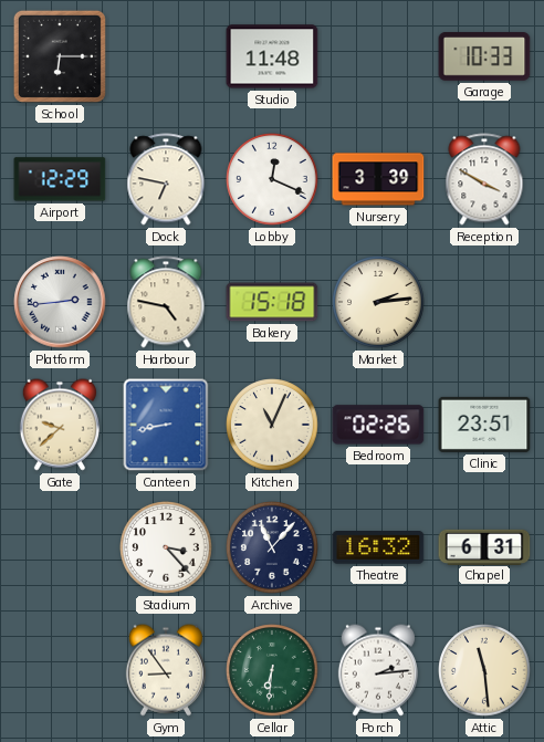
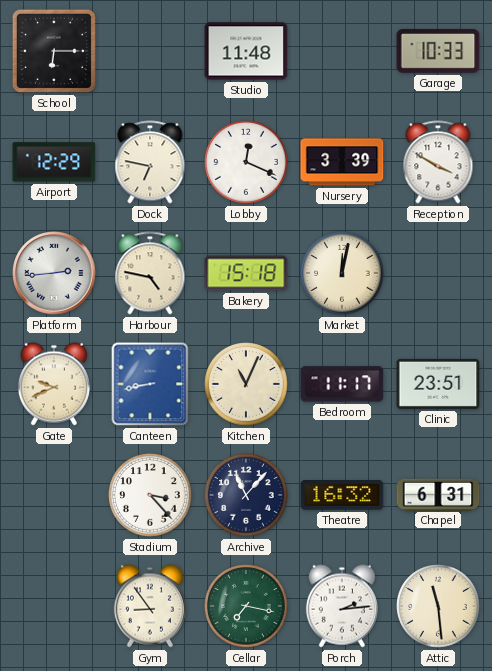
Market: 2:14 -> 12:02 (342, 273)
Gate: 9:38 -> 9:41 (54, 384)
Bedroom: 02:26 -> 11:17 (342, 384)
Cellar: 6:31 -> 7:17 (246, 606)
